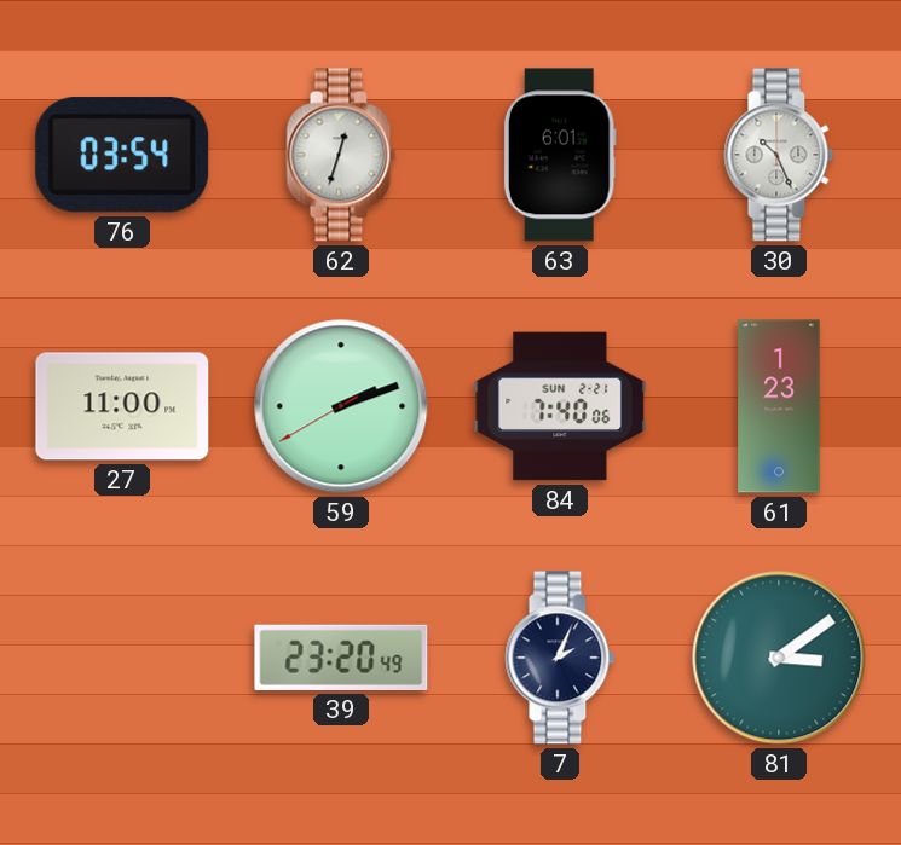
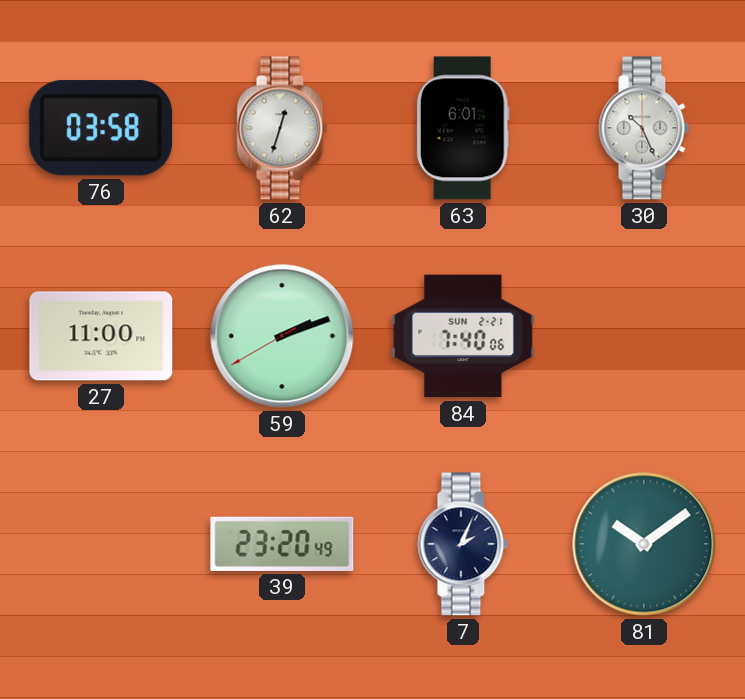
76: 03:54 -> 03:58 (101, 128)
61: 1:23 -> none (779, 406)
81: 3:09 -> 10:09 (644, 544)
